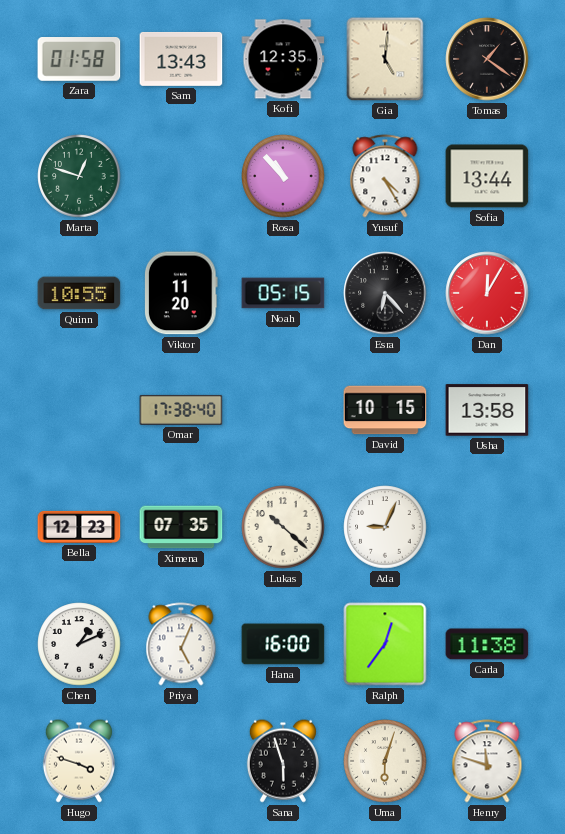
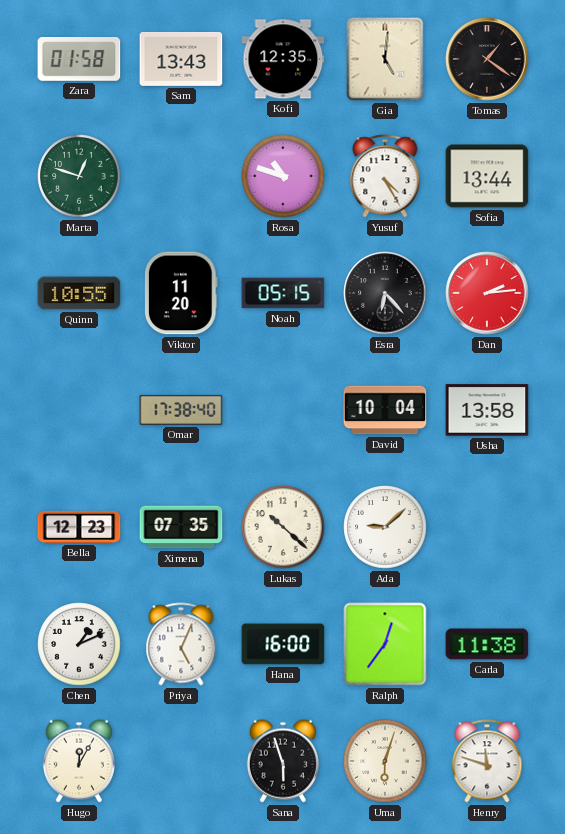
Rosa: 10:53 -> 10:48 (283, 176)
Dan: 12:05 -> 2:14 (487, 293)
David: 10:15 -> 10:04 (385, 410)
Ada: 9:04 -> 9:08 (385, 527)
Hugo: 3:48 -> 12:05 (79, 761)
